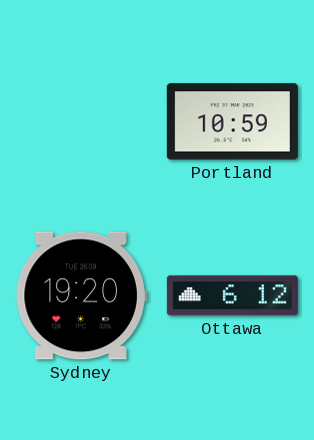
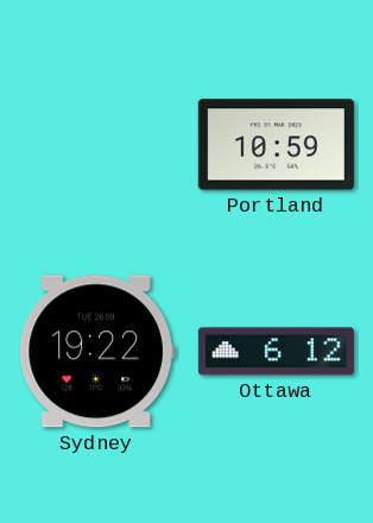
Sydney: 19:20 -> 19:22 (96, 352)
